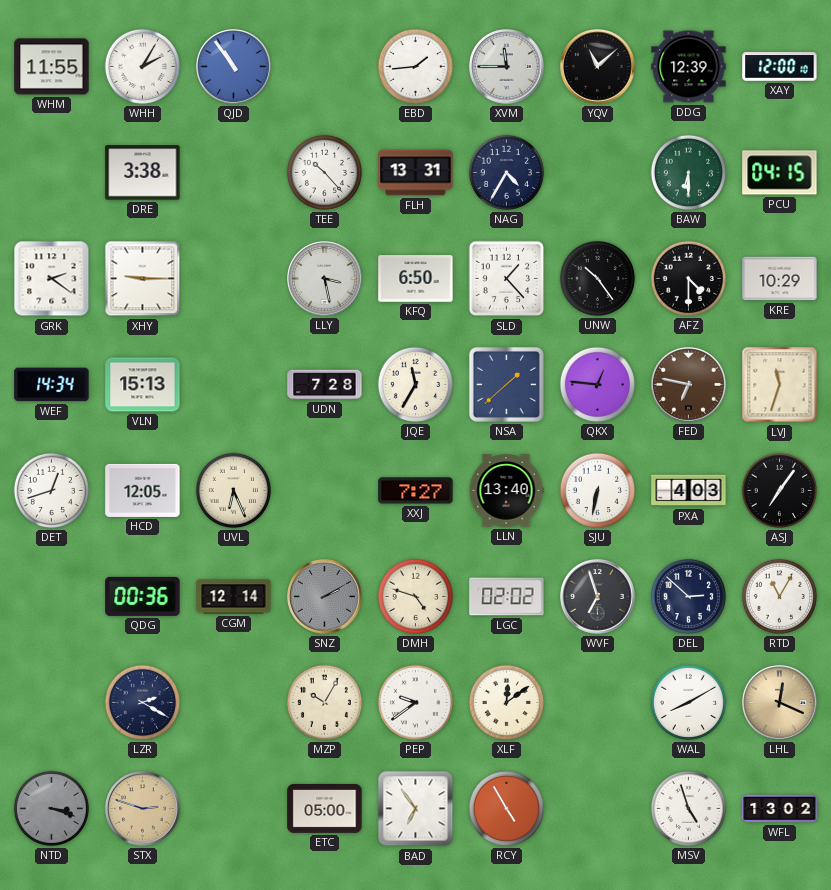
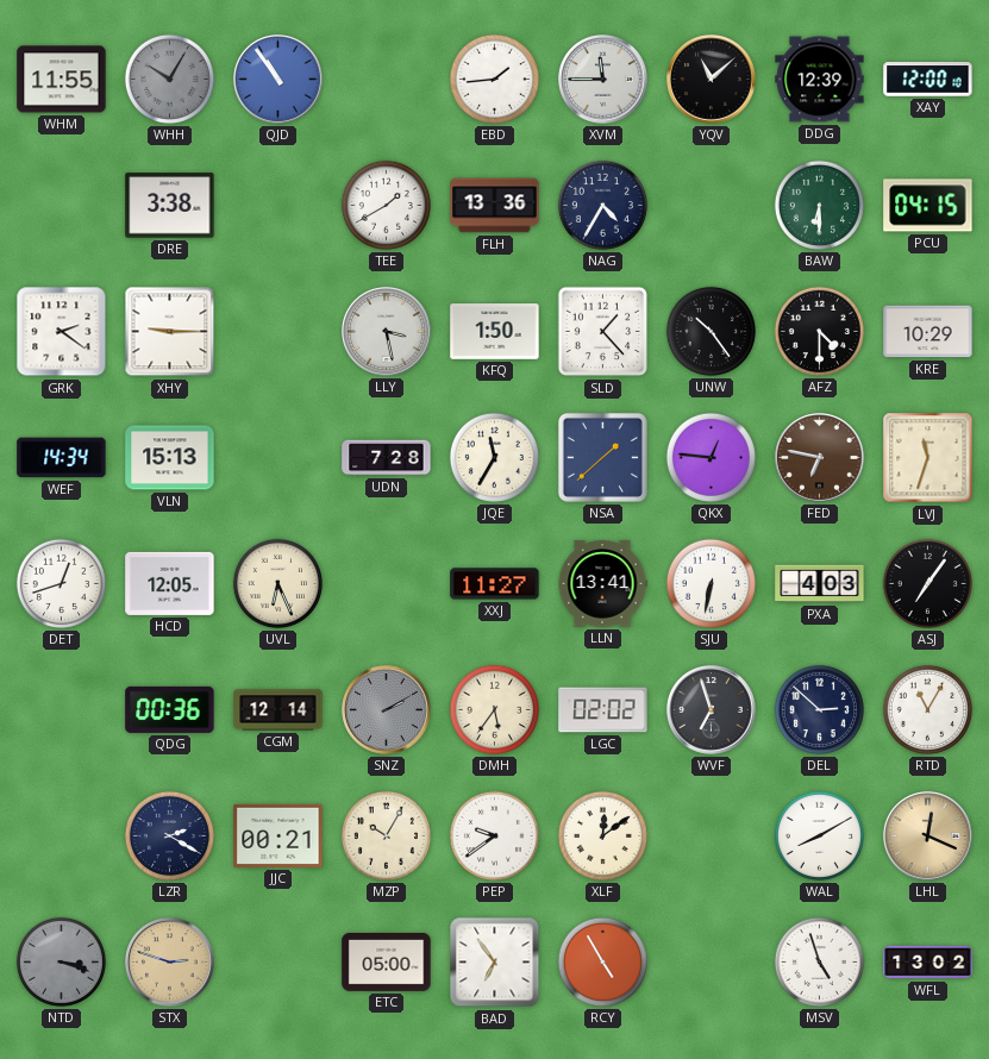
WHH: 2:05 -> 10:05 (169, 79)
WHH dial: white -> grey (169, 79)
TEE: 10:23 -> 1:40 (386, 205)
FLH: 13:31 -> 13:36 (495, 206)
KFQ: 6:50 -> 1:50 (495, 332)
XXJ: 7:27 -> 11:27 (495, 584)
LLN: 13:40 -> 13:41 (602, 584)
DMH: 4:48 -> 5:36 (494, 709)
JJC: none -> 00:21 (278, 835)
